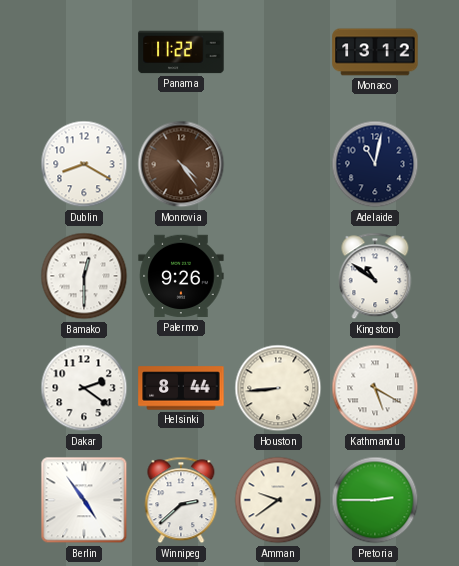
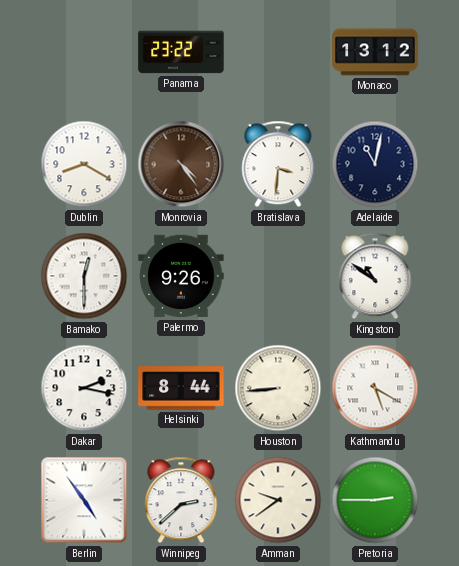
Panama: 11:22 -> 23:22 (181, 52)
Bratislava: none -> 3:31 (278, 164)
Dakar: 2:21 -> 2:17 (84, 388)
